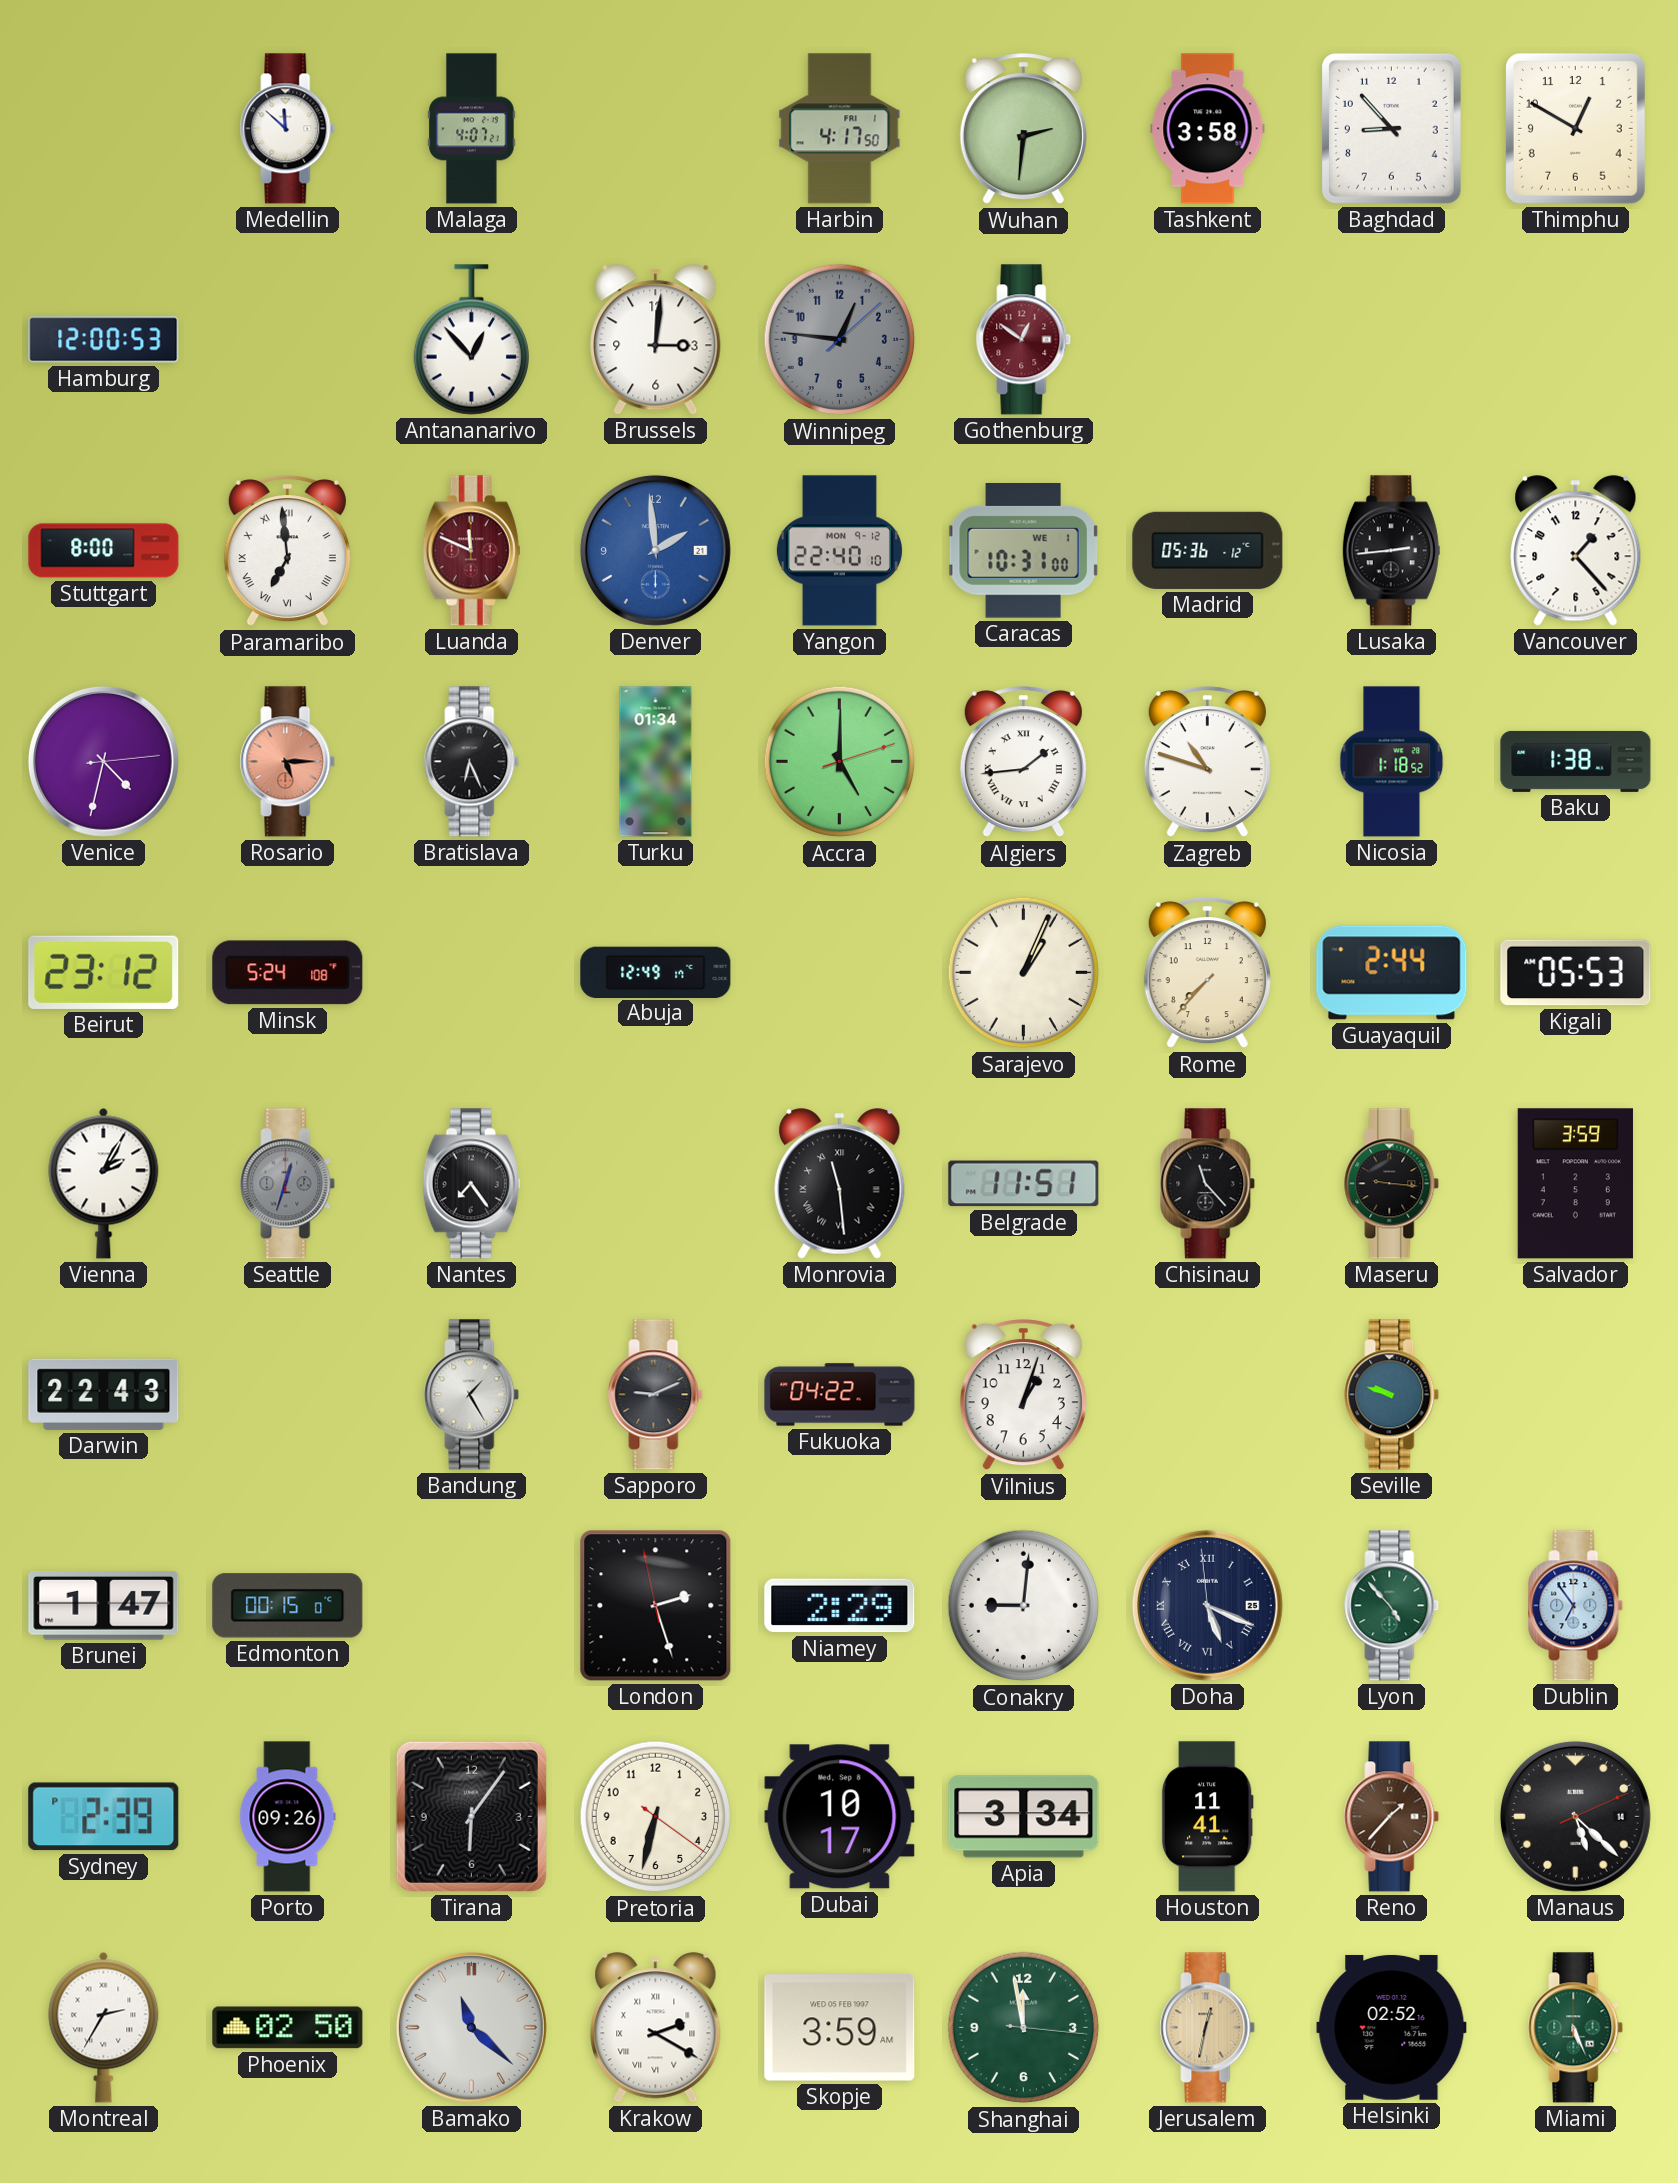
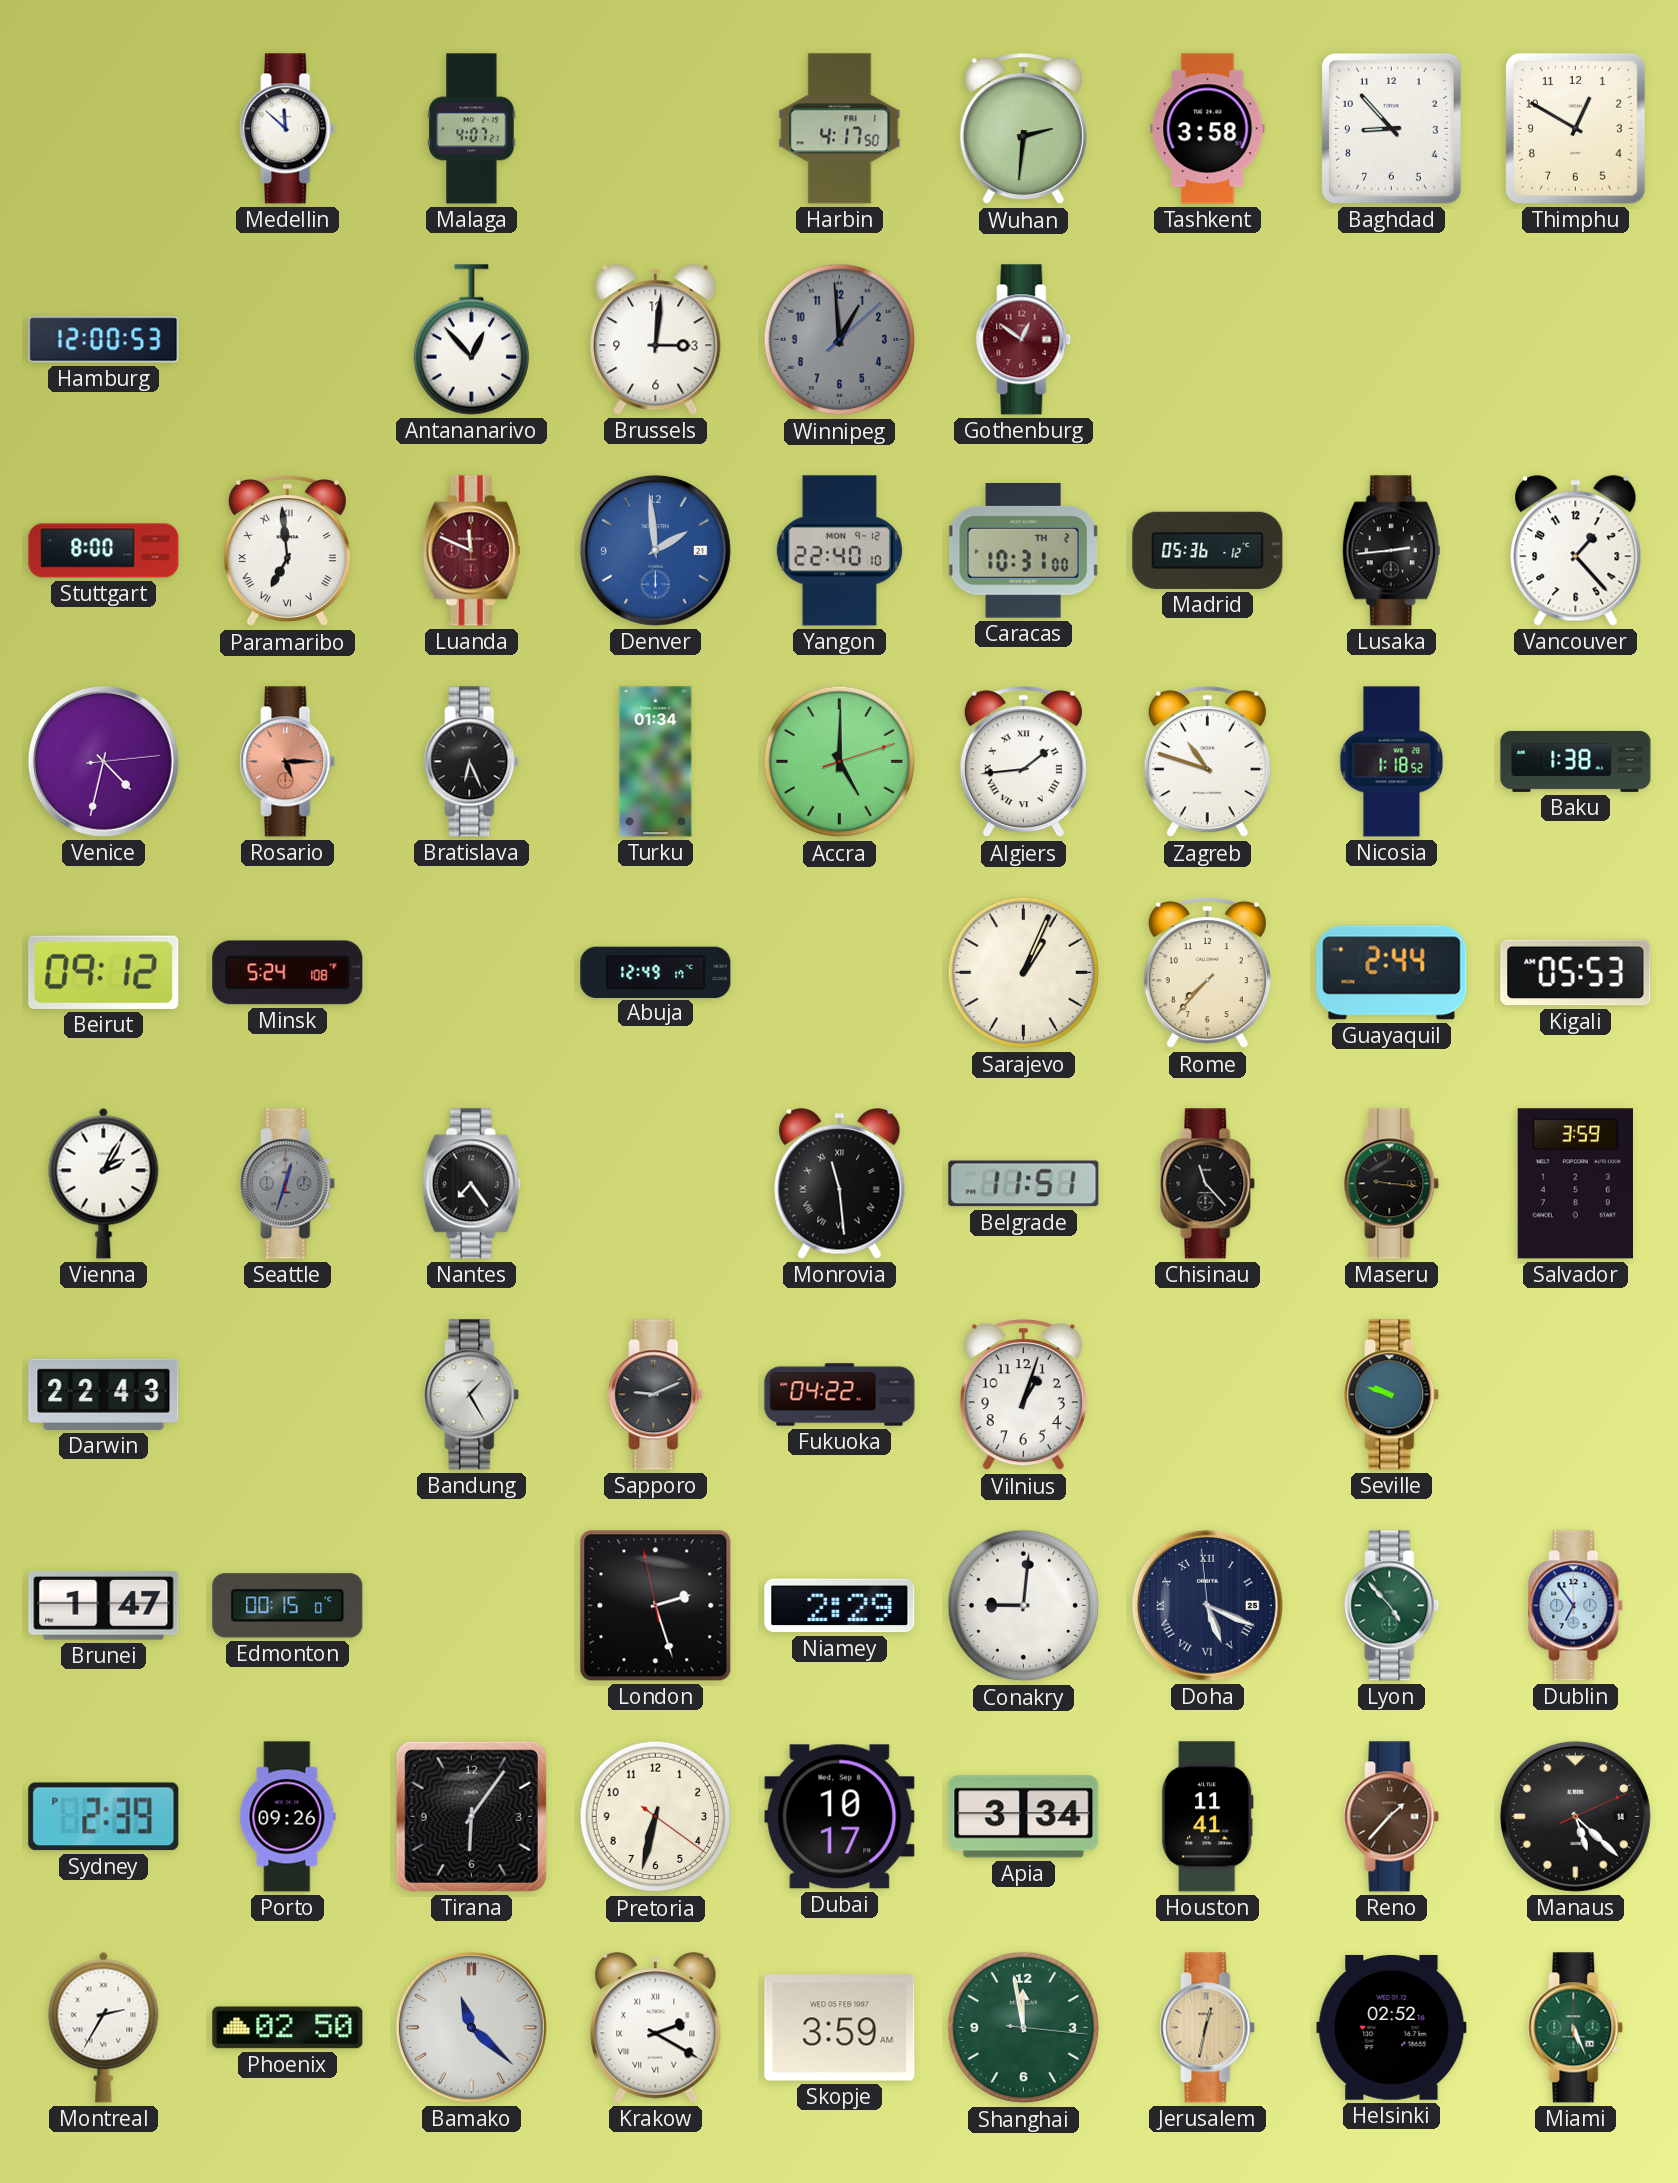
Winnipeg: 12:46 -> 12:59 (840, 340)
Caracas date: WE 1 -> TH 2 (1023, 551)
Beirut: 23:12 -> 09:12 (104, 972)
